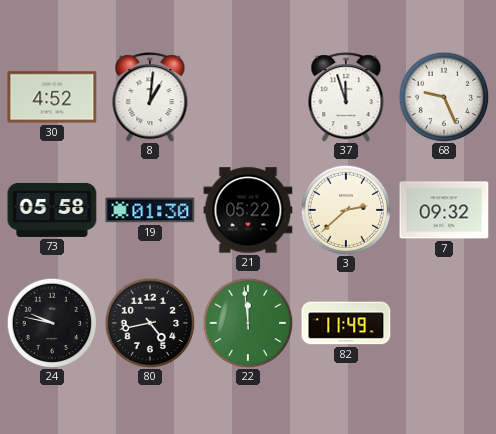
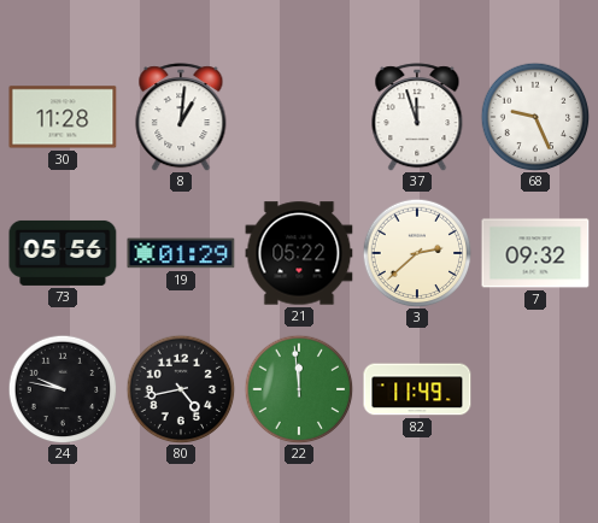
30: 4:52 -> 11:28 (63, 117)
73: 05:58 -> 05:56 (63, 253)
19: 01:30 -> 01:29 (181, 253)
